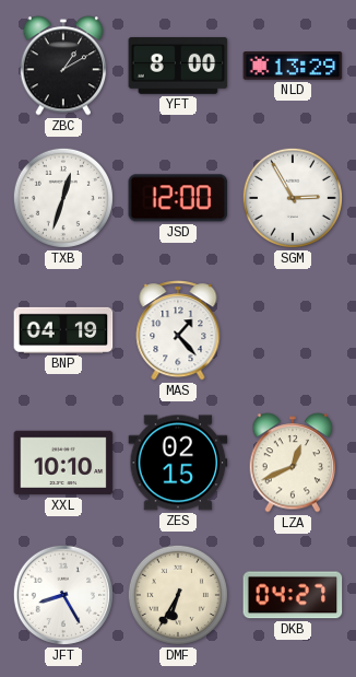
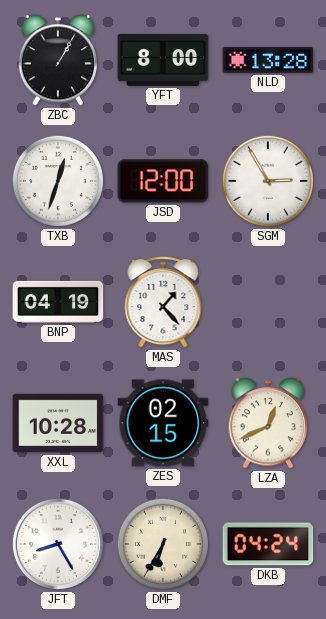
ZBC: 1:10 -> 1:05 (58, 60)
NLD: 13:29 -> 13:28 (268, 60)
XXL: 10:10 -> 10:28 (58, 423)
DKB: 04:27 -> 04:24 (268, 544)
